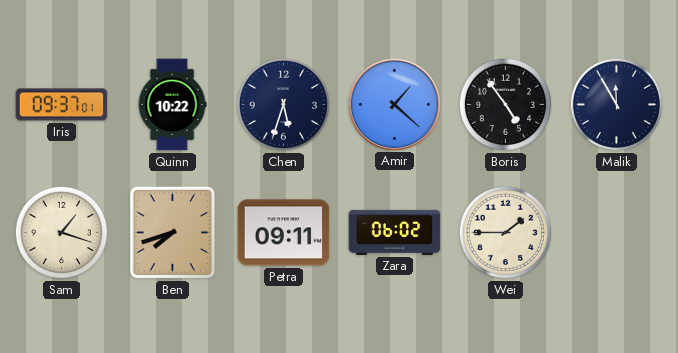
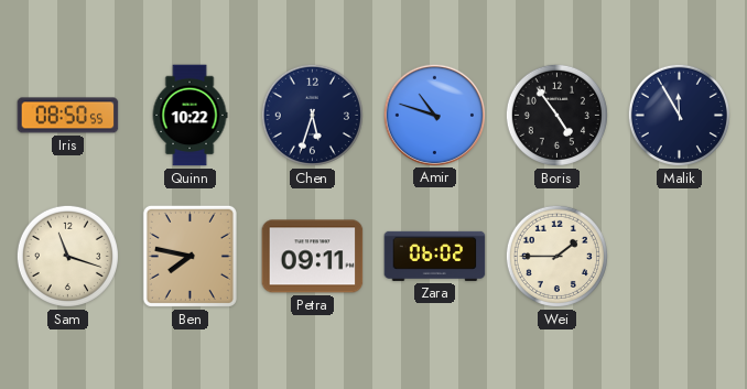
Iris: 09:37 -> 08:50 (68, 116)
Amir: 1:22 -> 10:48 (434, 115)
Sam: 1:18 -> 11:18 (67, 256)
Ben: 7:42 -> 7:47 (190, 256)
